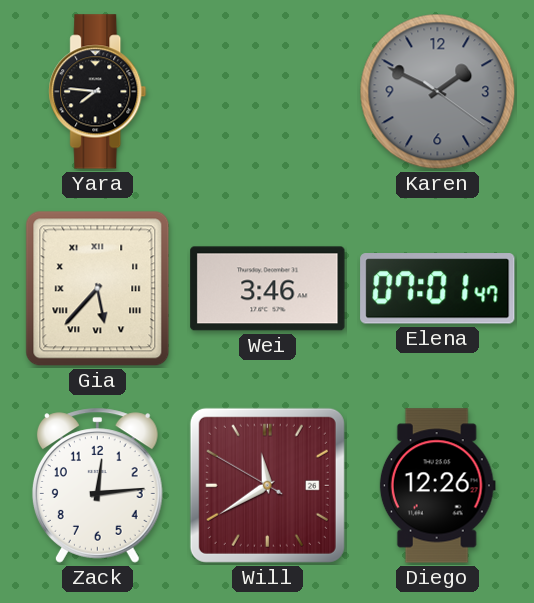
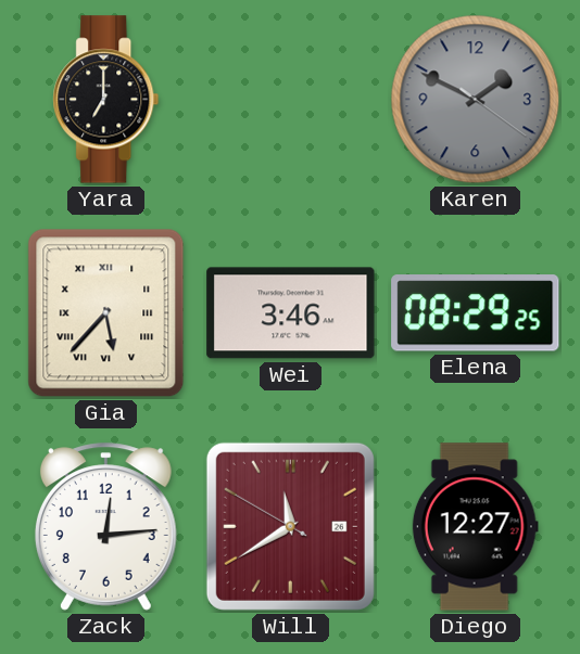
Yara: 7:46 -> 7:00 (106, 100)
Elena: 07:01 -> 08:29 (476, 313)
Diego: 12:26 -> 12:27 (475, 527)
